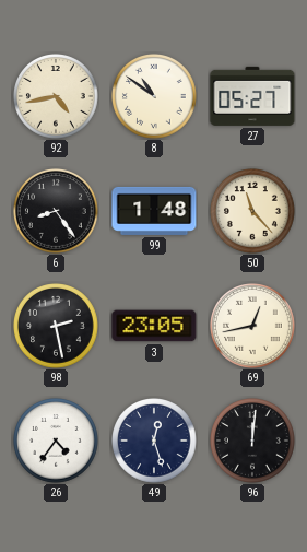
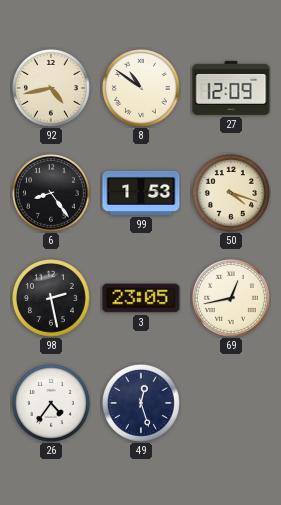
27: 05:27 -> 12:09 (231, 88)
99: 1:48 -> 1:53 (141, 193)
50: 11:23 -> 4:18 (232, 194)
96: 12:01 -> none (253, 442)
